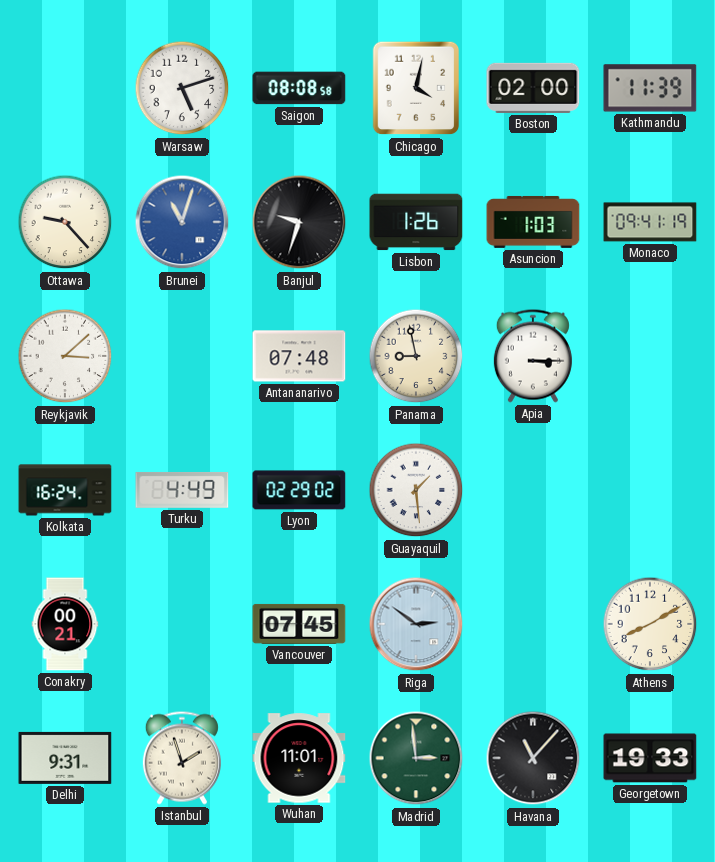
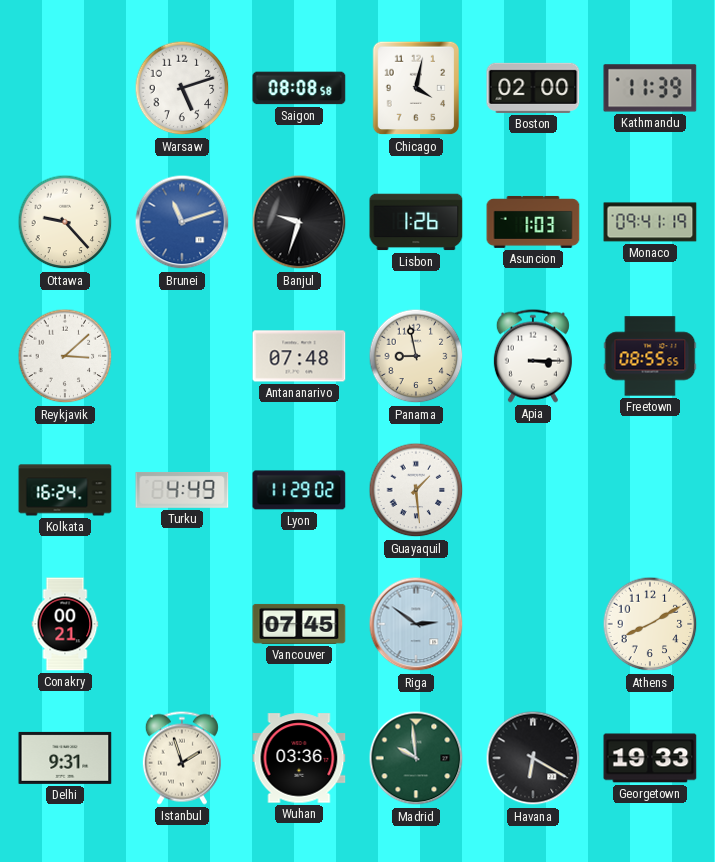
Brunei: 11:03 -> 11:12 (182, 222)
Freetown: none -> 08:55 (650, 356)
Lyon: 02:29 -> 11:29 (299, 490)
Wuhan: 11:01 -> 03:36 (299, 758)
Madrid: 2:59 -> 9:59 (416, 758)
Havana: 11:07 -> 6:20 (533, 758)
